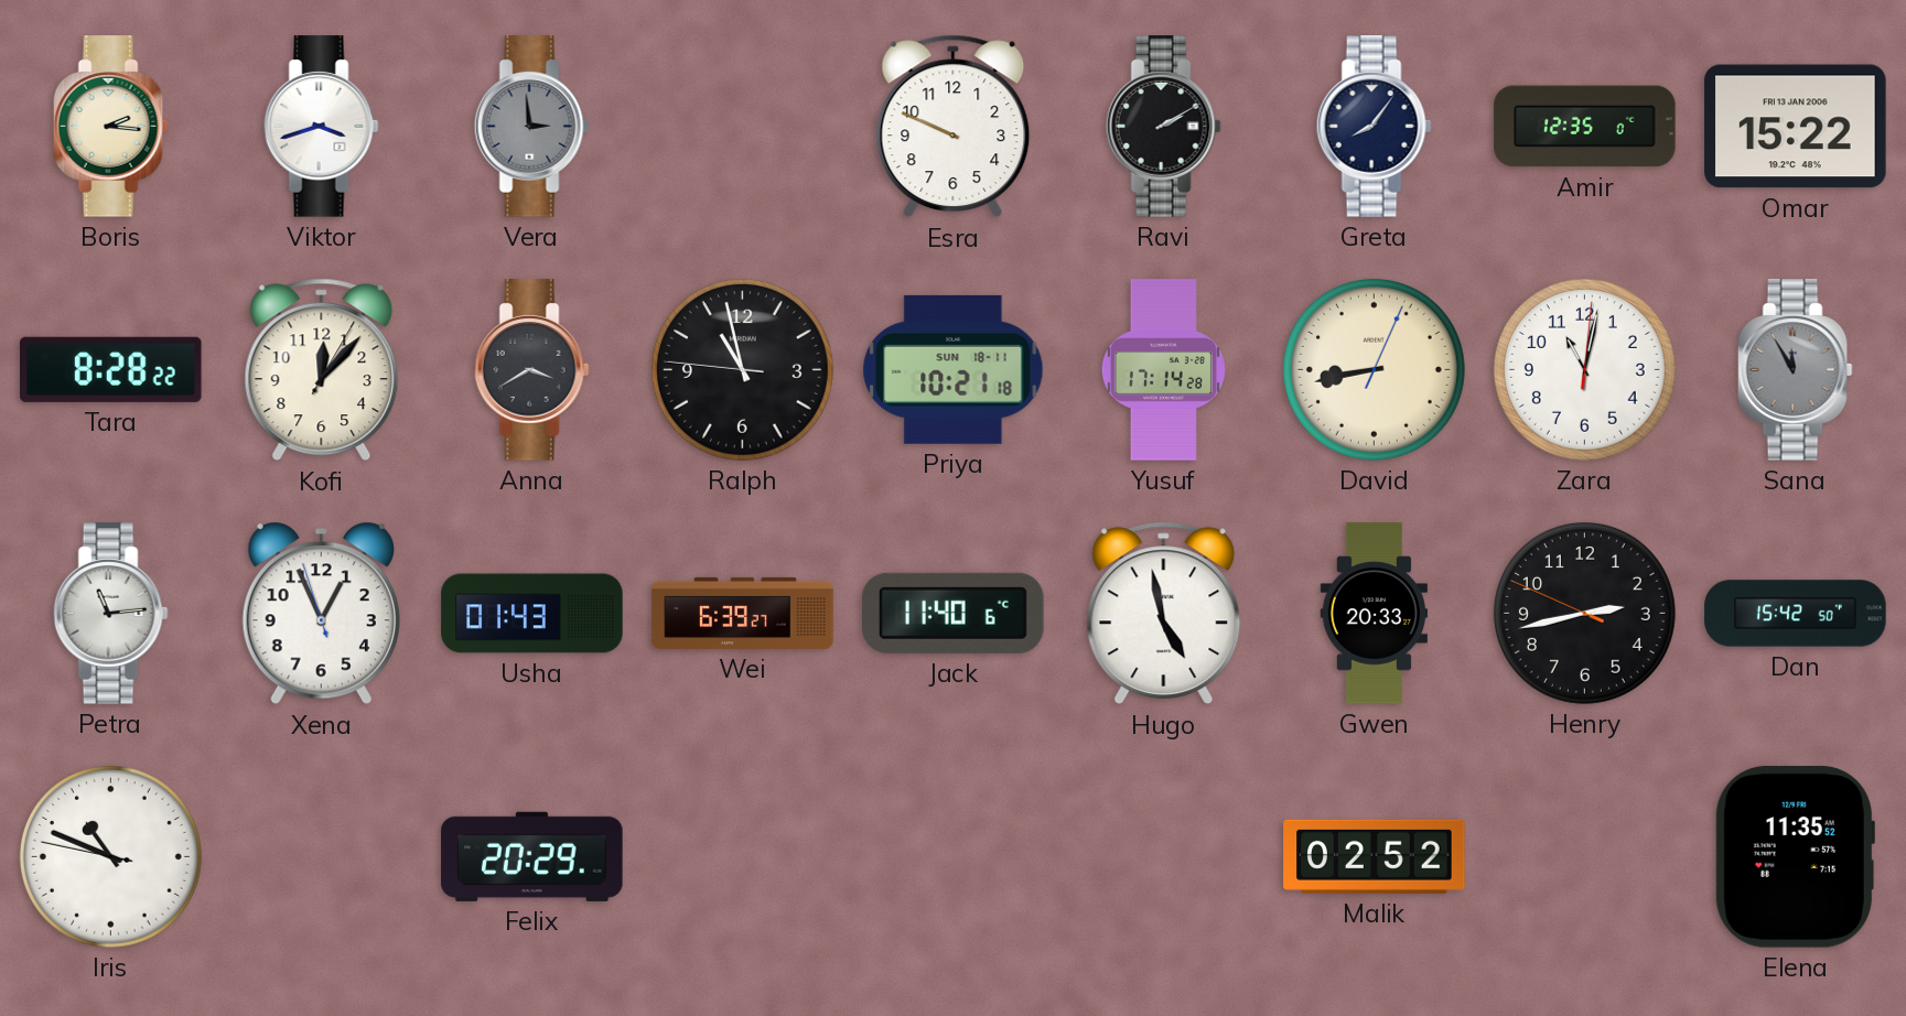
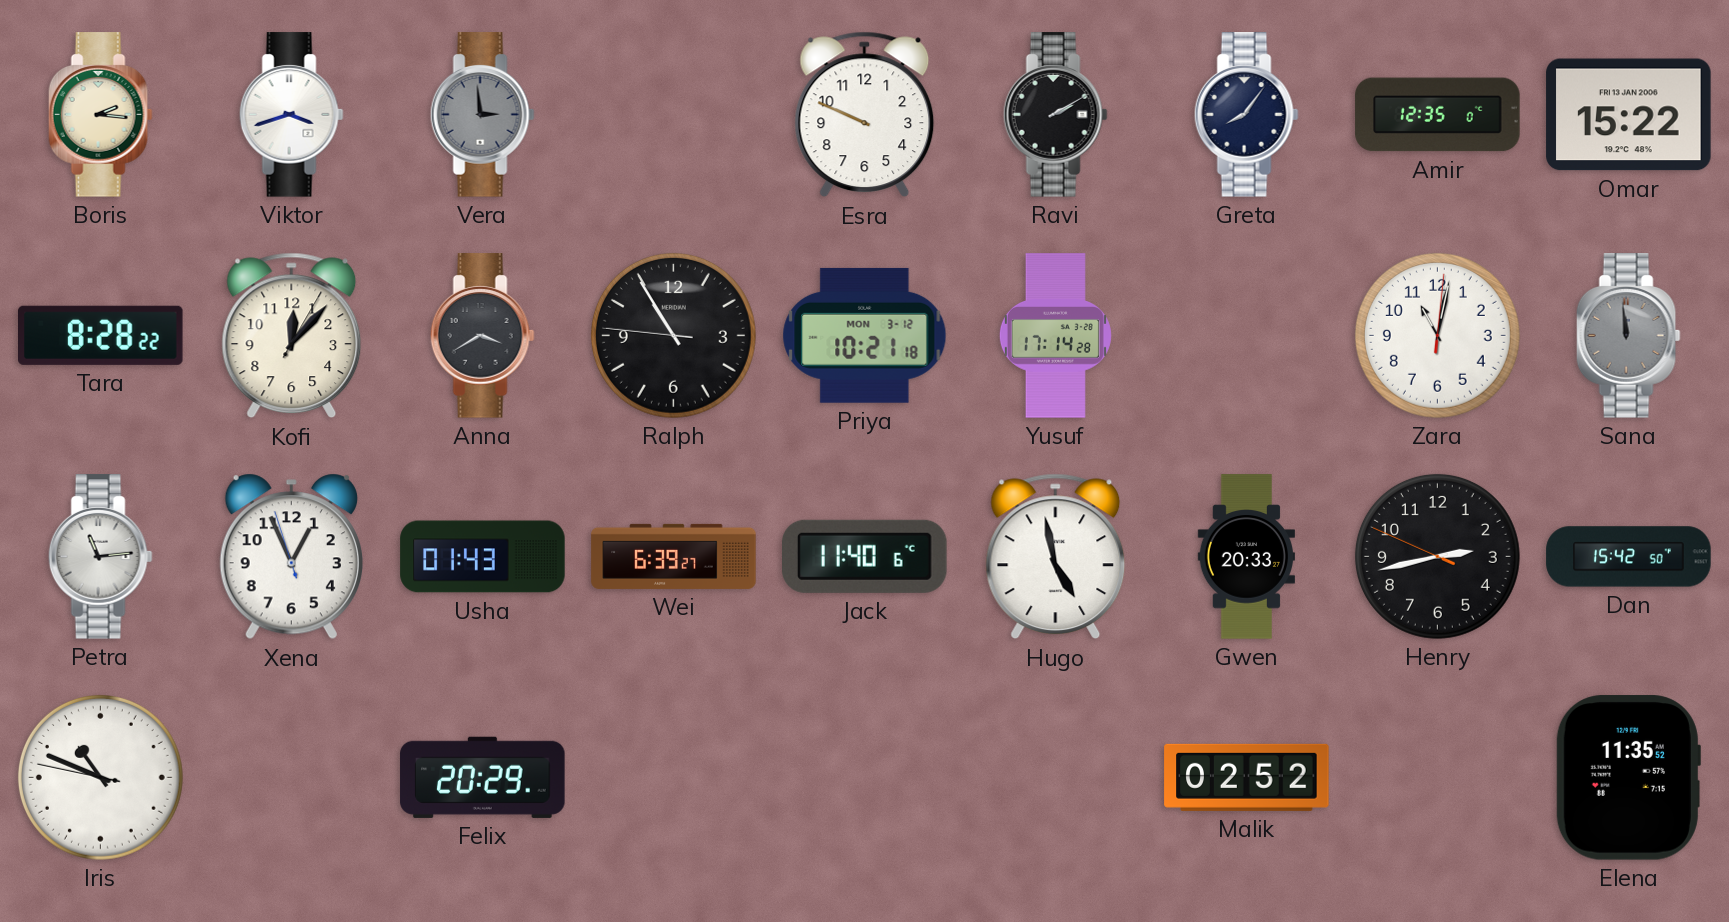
Ralph: 10:57 -> 10:54 (673, 335)
Priya date: SUN 18-11 -> MON 3-12 (865, 335)
David: 8:43 -> none (1374, 369)
Sana: 11:55 -> 11:59 (1628, 336)
